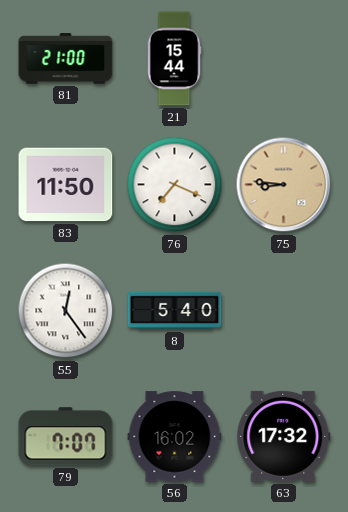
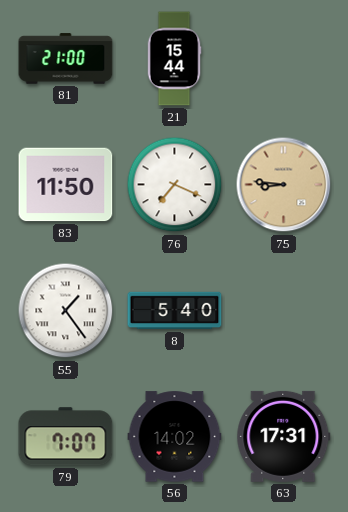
55: 12:24 -> 1:24 (66, 311)
56: 16:02 -> 14:02 (175, 437)
63: 17:32 -> 17:31 (284, 436)
